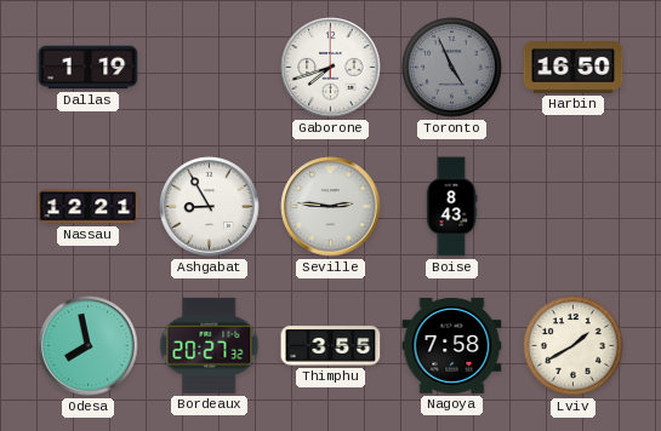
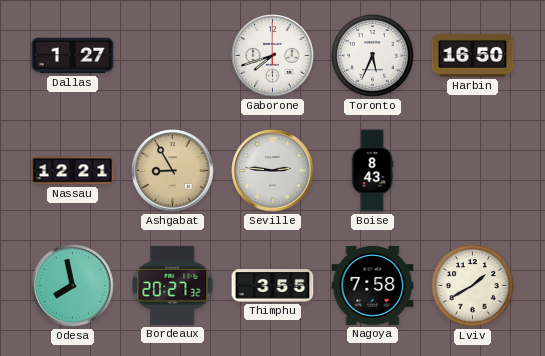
Dallas: 1:19 -> 1:27 (73, 56)
Toronto: 4:56 -> 5:34 (373, 56)
Toronto dial: grey -> white (373, 56)
Ashgabat dial: white -> champagne (173, 171)
